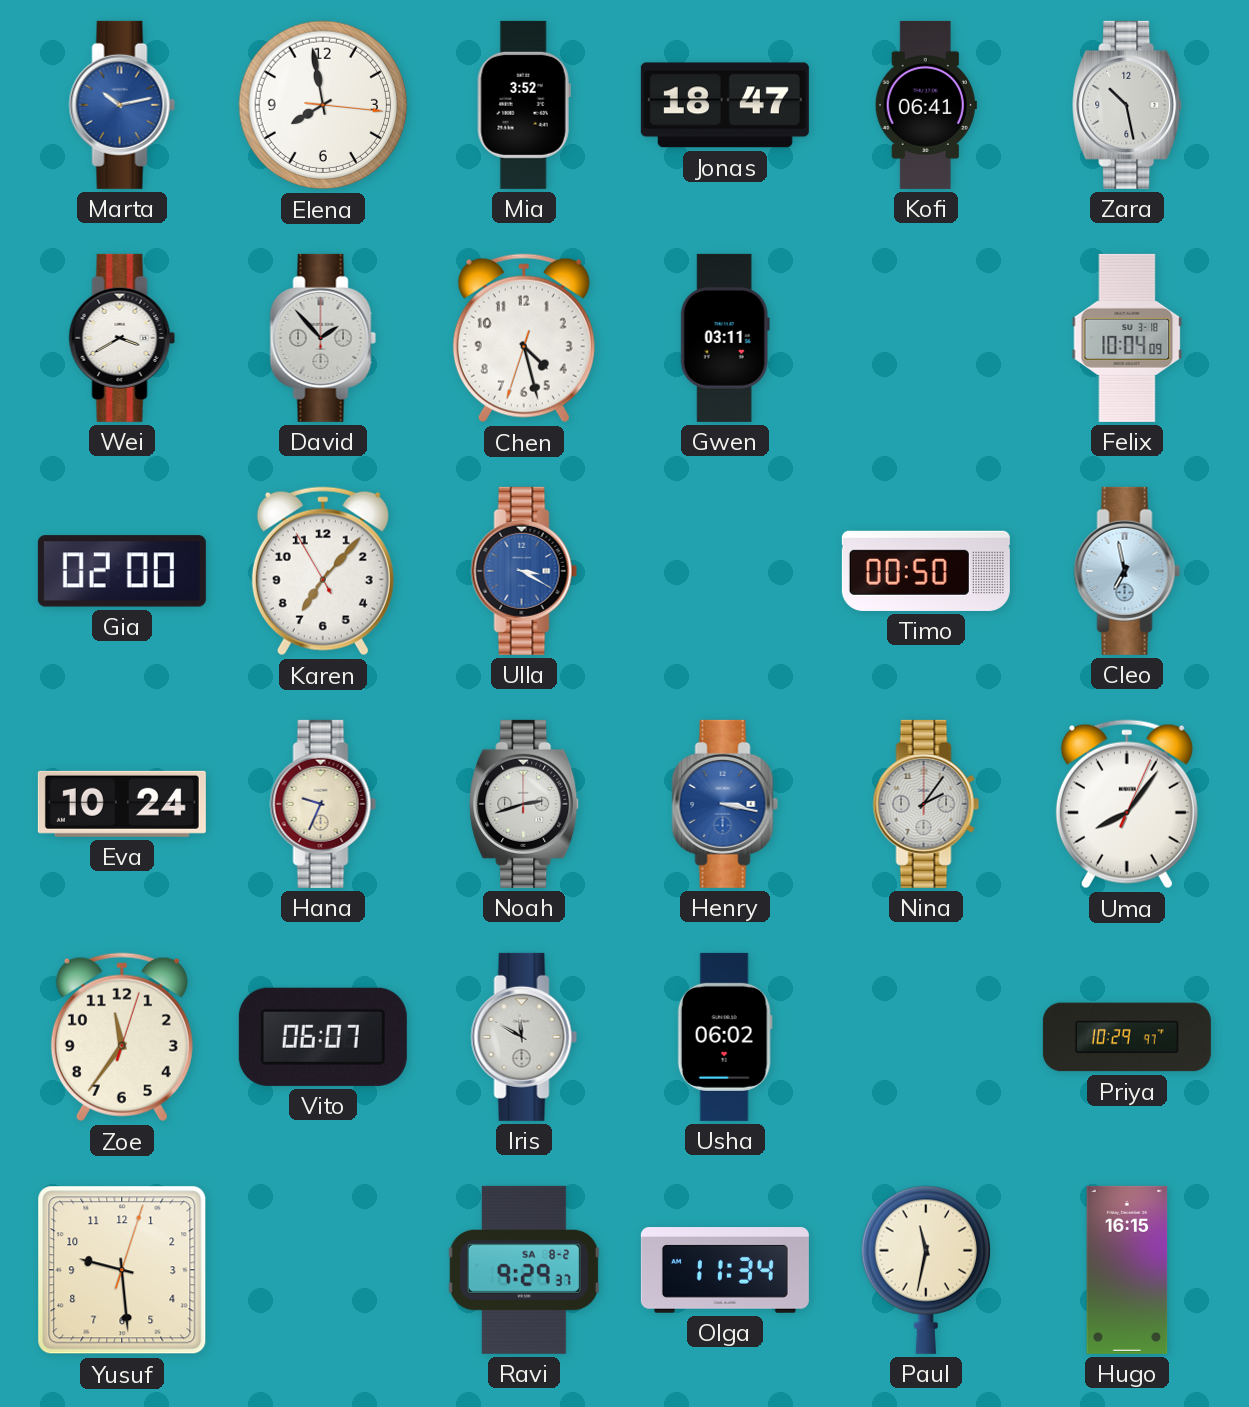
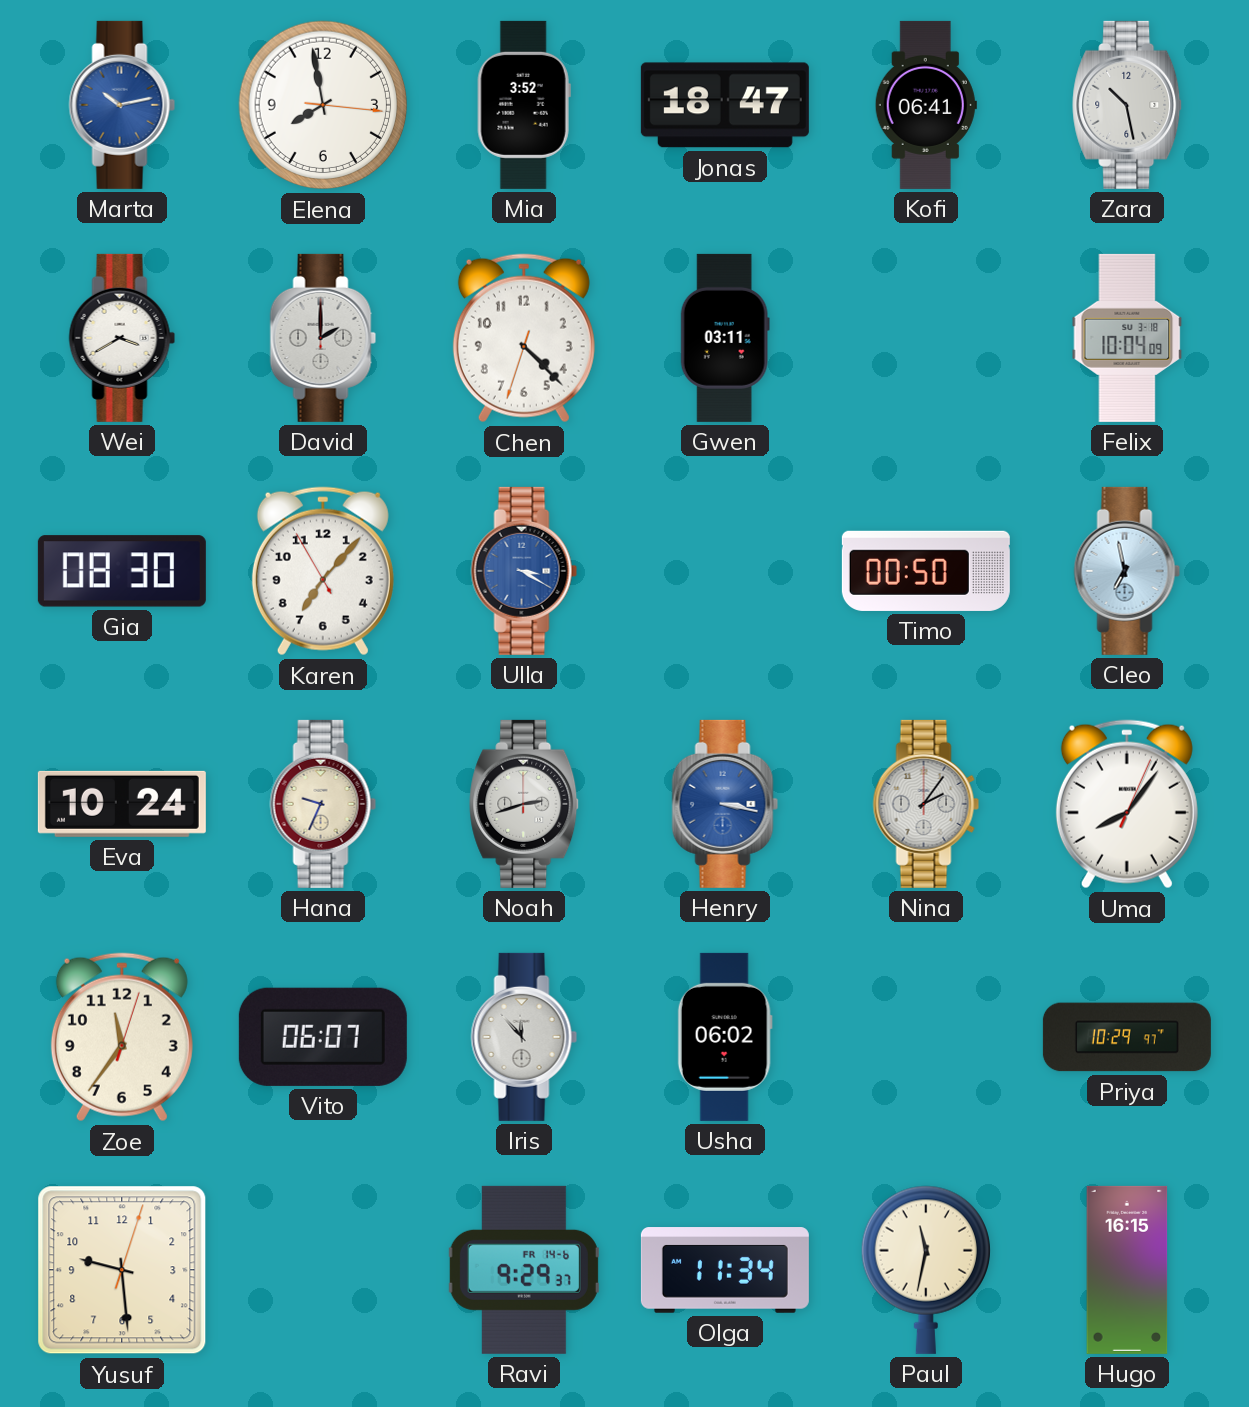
David: 1:53 -> 2:00 (323, 338)
Chen: 4:27 -> 4:22 (524, 338)
Gia: 02:00 -> 08:30 (122, 571)
Iris: 11:50 -> 11:53 (524, 1037)
Ravi date: SA 8-2 -> FR 14-6 (524, 1270)
